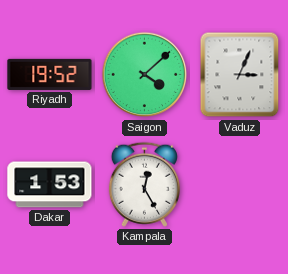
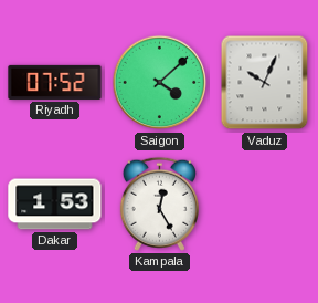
Riyadh: 19:52 -> 07:52 (55, 82)
Vaduz: 3:04 -> 10:04 (265, 83)
